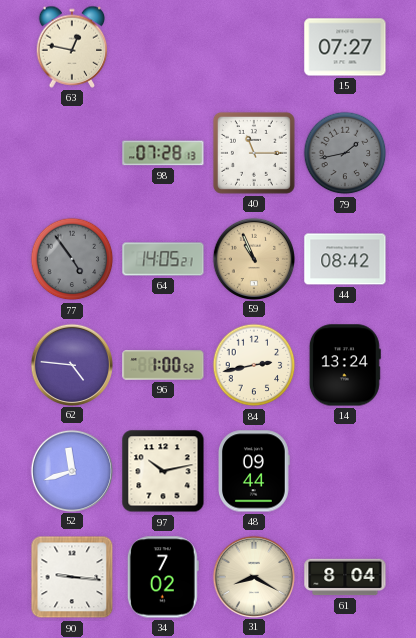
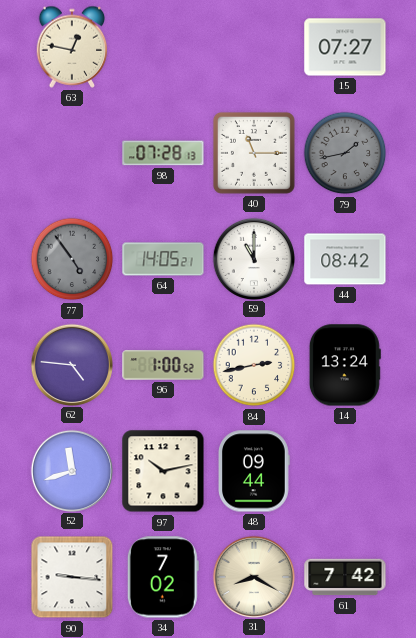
59: 10:56 -> 11:00 (253, 258)
59 dial: champagne -> white (253, 258)
61: 8:04 -> 7:42 (345, 577)
